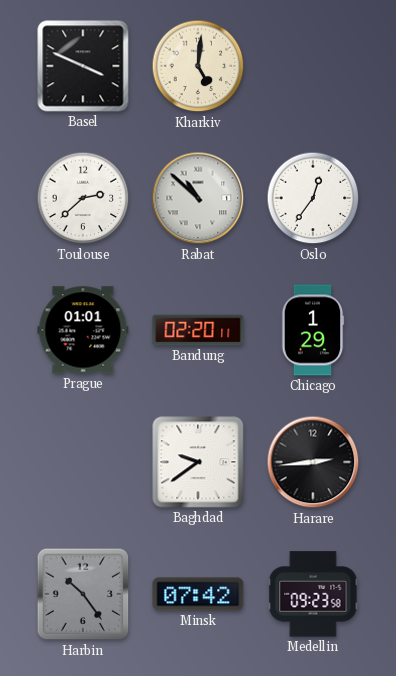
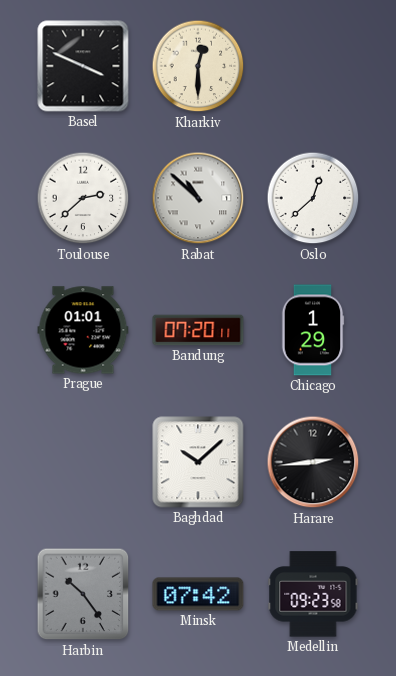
Kharkiv: 5:01 -> 12:30 (198, 66)
Oslo: 12:36 -> 12:38 (313, 198)
Bandung: 02:20 -> 07:20 (198, 330)
Baghdad: 9:39 -> 10:08 (198, 462)
